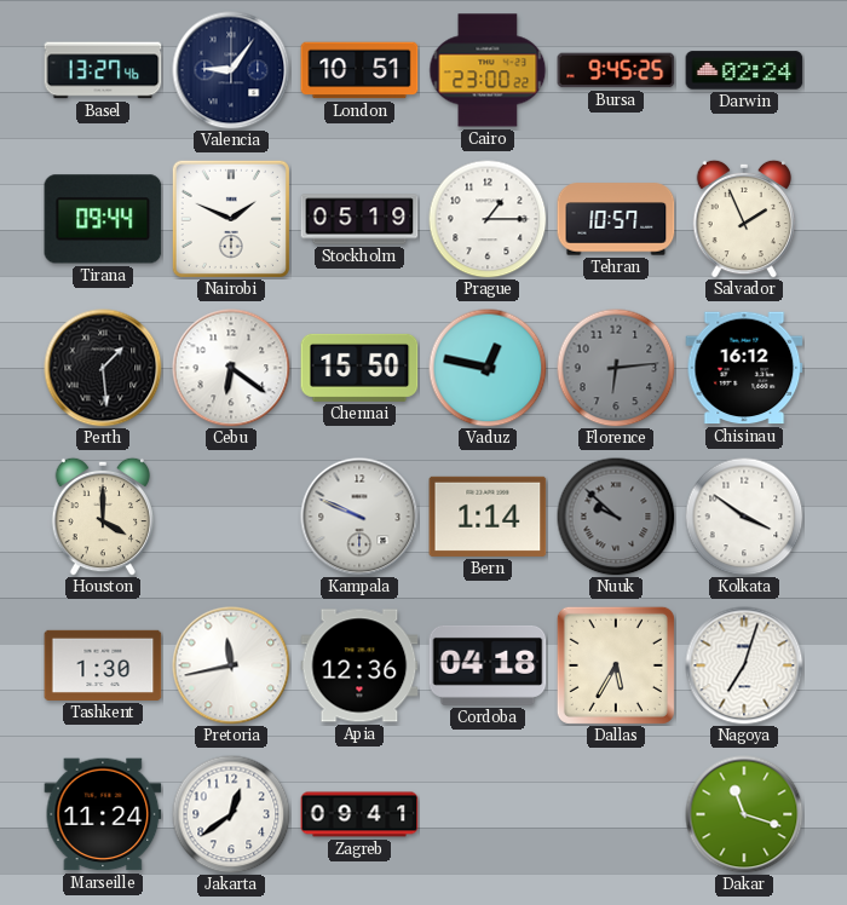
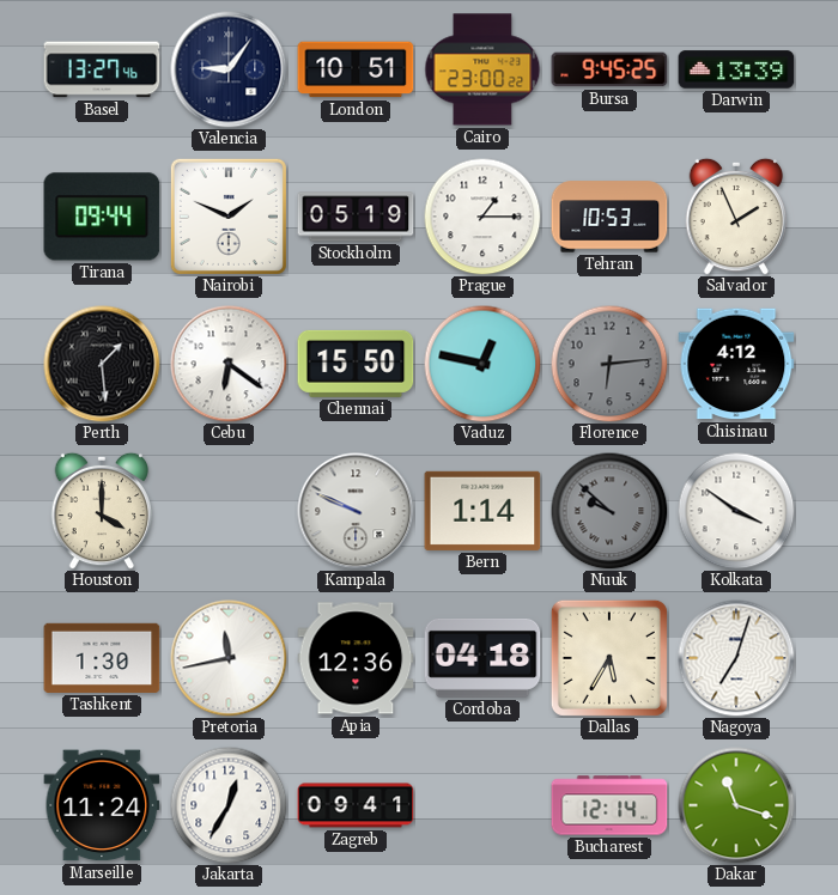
Darwin: 02:24 -> 13:39 (736, 69)
Tehran: 10:57 -> 10:53 (609, 217)
Chisinau: 16:12 -> 4:12 (736, 364)
Jakarta: 12:39 -> 12:35 (229, 805)
Bucharest: none -> 12:14 (609, 805)
